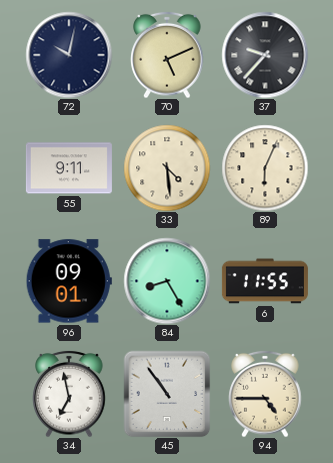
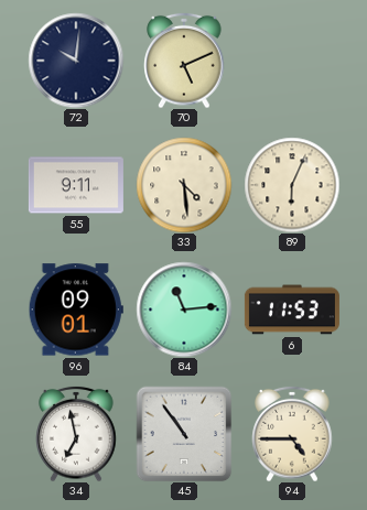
72: 10:02 -> 10:01 (76, 61)
37: 9:37 -> none (265, 55)
84: 8:25 -> 11:14 (184, 310)
6: 11:55 -> 11:53 (292, 310)
